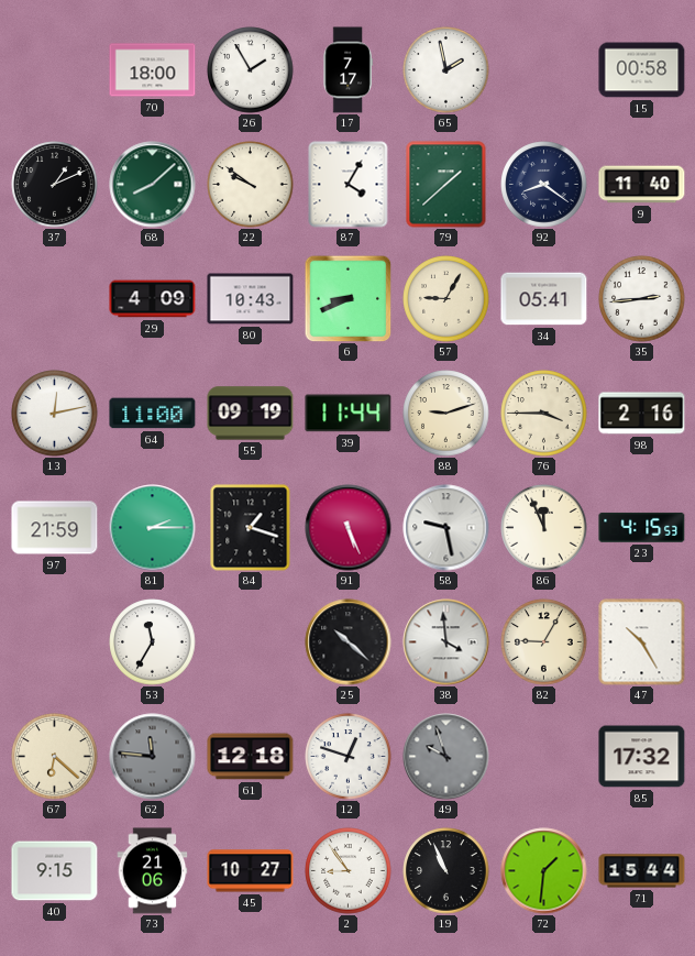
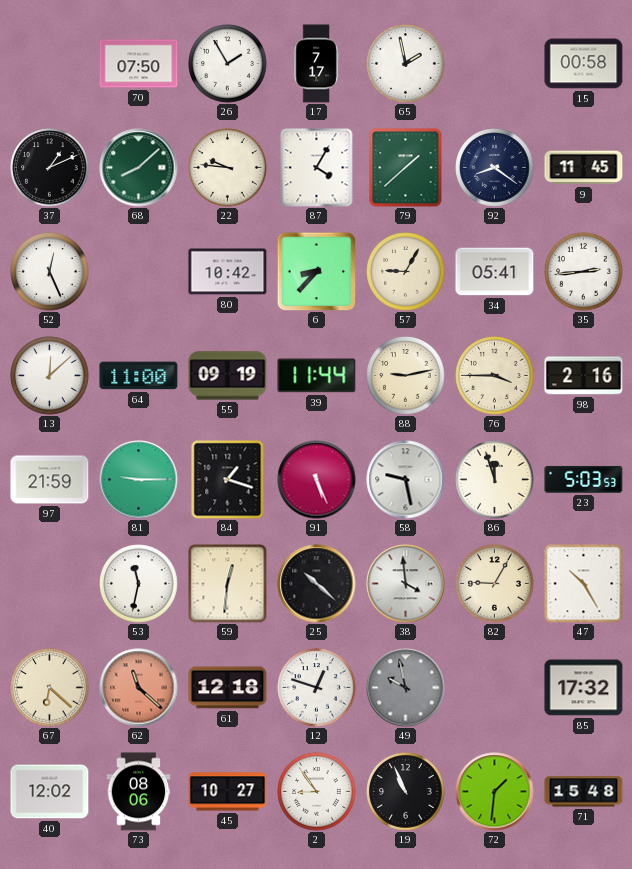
70: 18:00 -> 07:50 (139, 64)
22: 9:51 -> 9:46 (228, 168)
9: 11:40 -> 11:45 (584, 168)
52: none -> 12:26 (50, 272)
29: 4:09 -> none (153, 299)
80: 10:43 -> 10:42 (228, 272)
6: 8:41 -> 8:37 (316, 271)
13: 12:13 -> 12:08 (50, 376)
88: 9:12 -> 9:13 (406, 376)
81: 2:15 -> 9:15 (139, 480)
86: 11:56 -> 11:57 (495, 480)
23: 4:15 -> 5:03 (584, 479)
53: 11:35 -> 11:32 (139, 584)
59: none -> 12:31 (228, 584)
62: 11:46 -> 11:22 (139, 688)
62 dial: grey -> salmon (139, 688)
49: 9:57 -> 9:58 (406, 688)
40: 9:15 -> 12:02 (50, 792)
73: 21:06 -> 08:06 (139, 792)
71: 15:44 -> 15:48 (584, 792)
